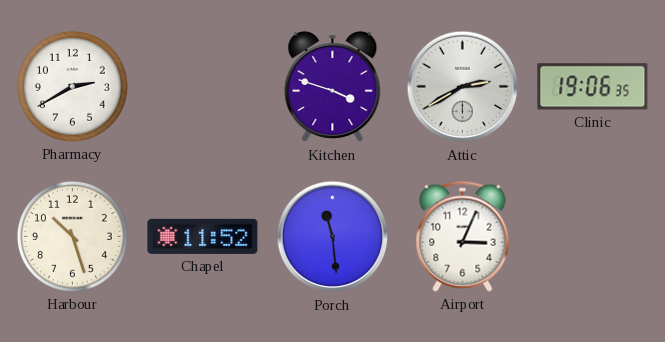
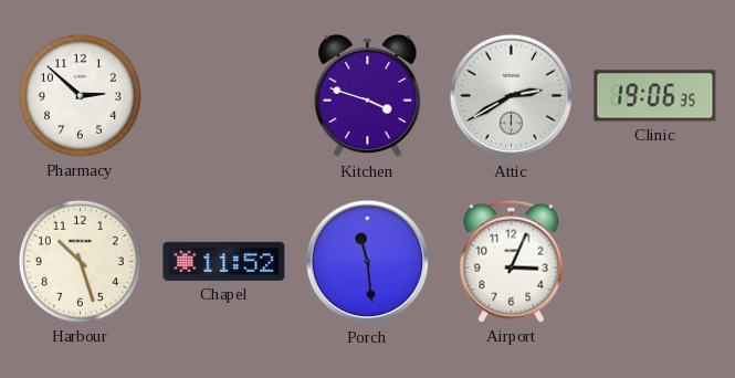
Pharmacy: 2:40 -> 2:52 (80, 95)
